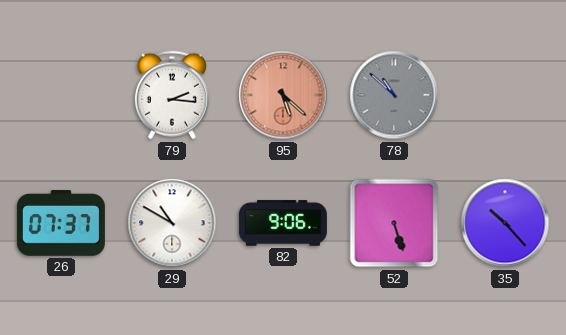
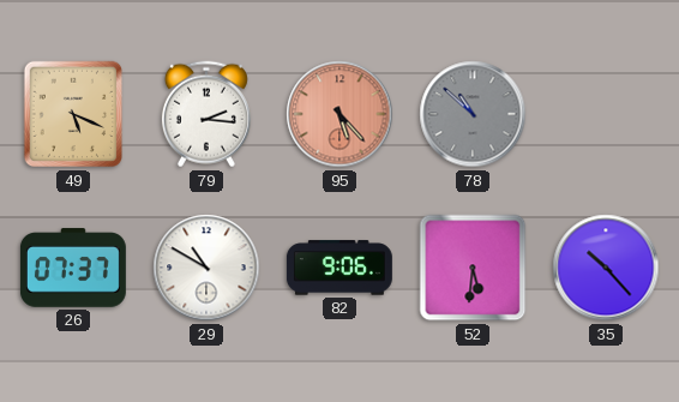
49: none -> 5:19 (72, 114)
95: 5:22 -> 5:23 (339, 114)
52: 5:27 -> 5:31 (473, 268)
